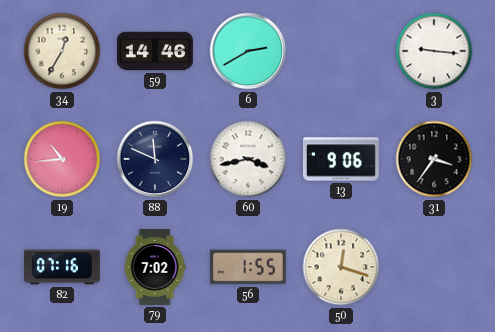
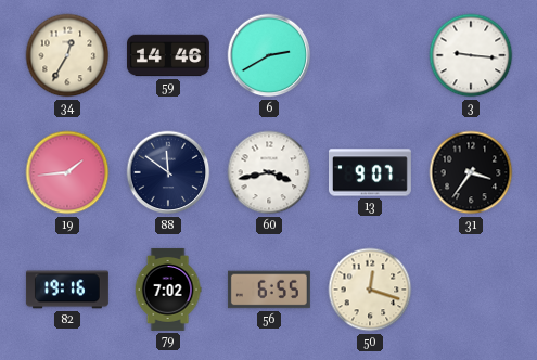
19: 10:44 -> 1:44 (67, 172)
88: 11:49 -> 11:51 (168, 172)
13: 9:06 -> 9:07 (370, 172)
82: 07:16 -> 19:16 (67, 290)
56: 1:55 -> 6:55 (269, 290)
